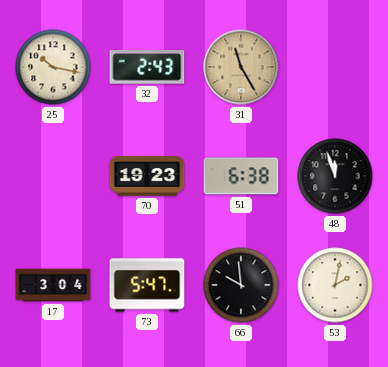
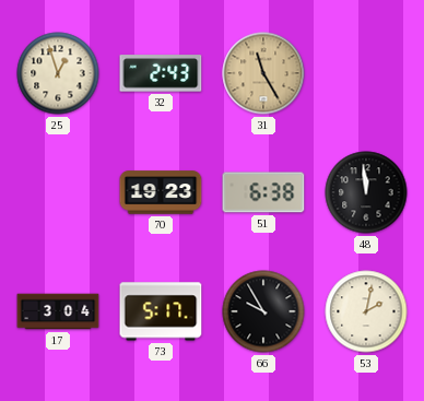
25: 10:17 -> 12:57 (58, 73)
48: 11:57 -> 11:59 (366, 192)
73: 5:47 -> 5:17 (161, 311)
66: 9:59 -> 9:55 (263, 311)
